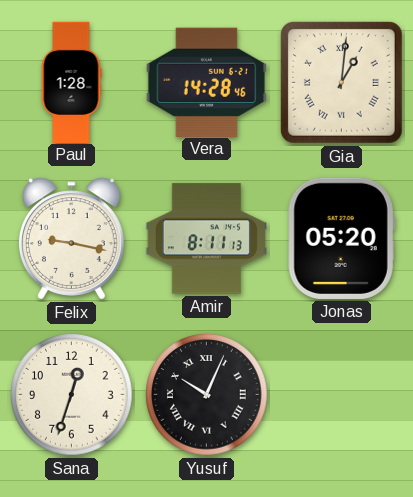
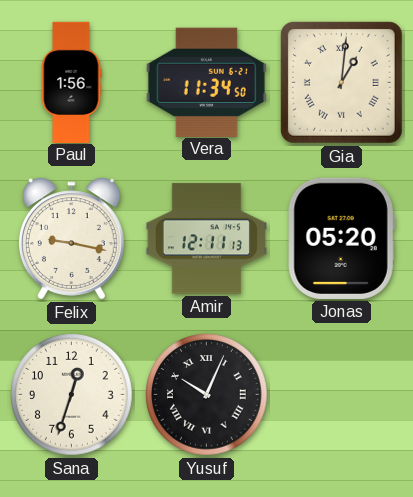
Paul: 1:28 -> 1:56 (71, 82)
Vera: 14:28 -> 11:34 (206, 82)
Amir: 8:11 -> 12:11 (206, 239)
